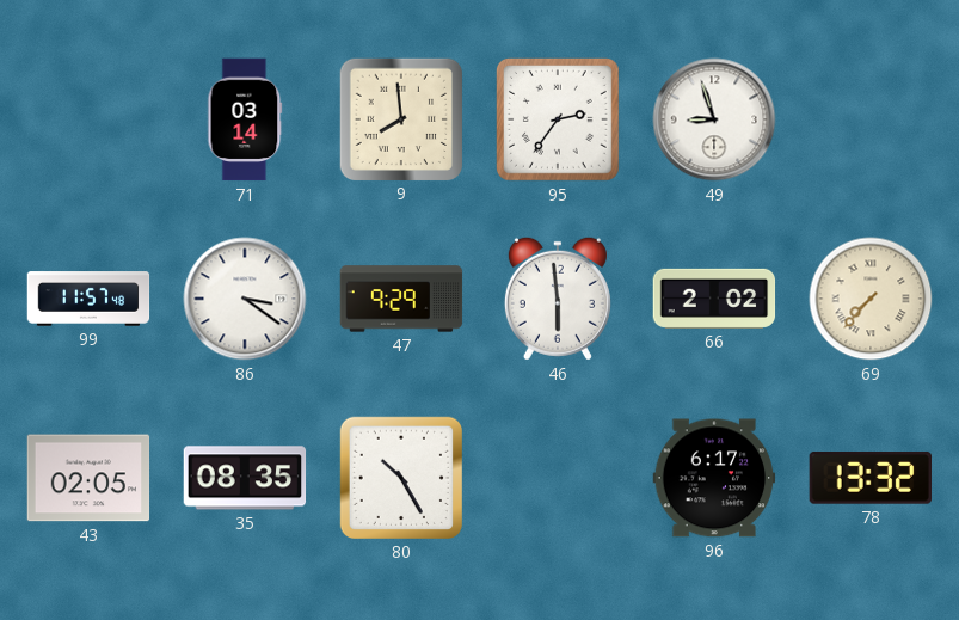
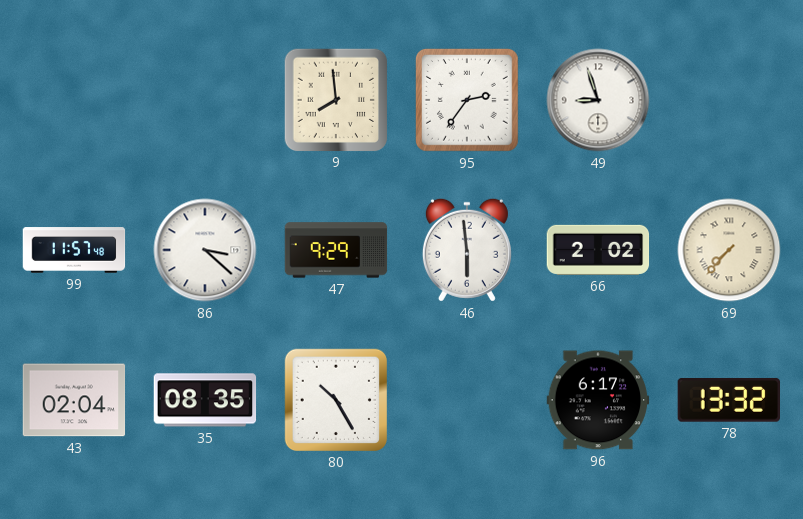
71: 03:14 -> none (245, 119)
86: 3:21 -> 3:22 (205, 250)
43: 02:05 -> 02:04 (74, 400)
